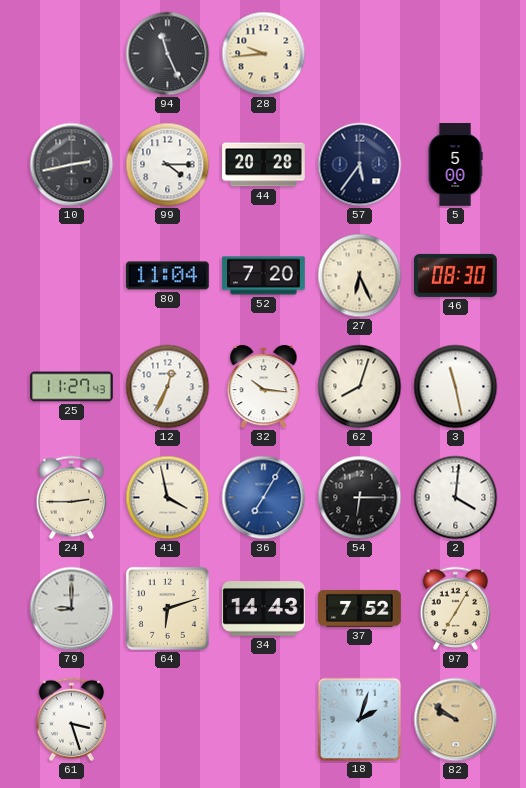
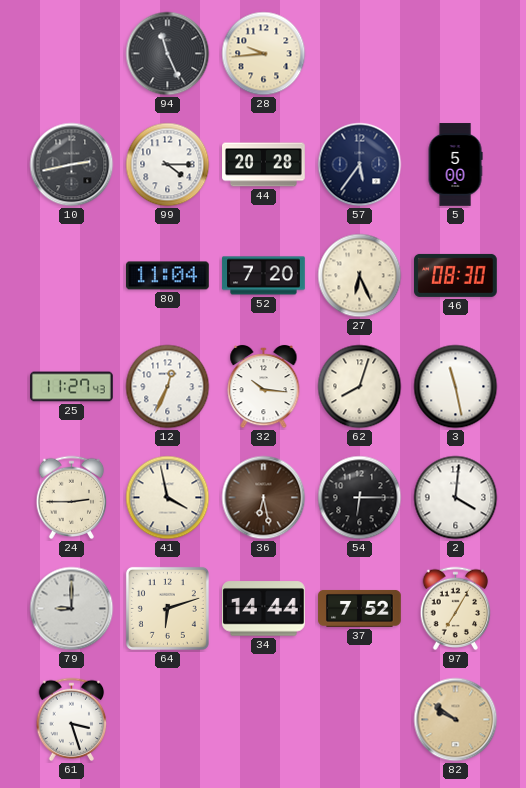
36: 7:05 -> 6:28 (264, 498)
36 dial: blue -> brown (264, 498)
34: 14:43 -> 14:44 (264, 609)
18: 2:03 -> none (359, 719)
